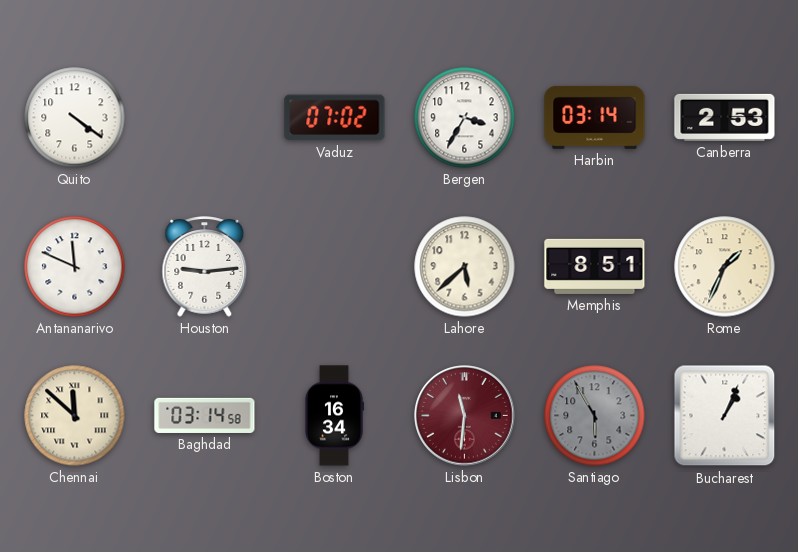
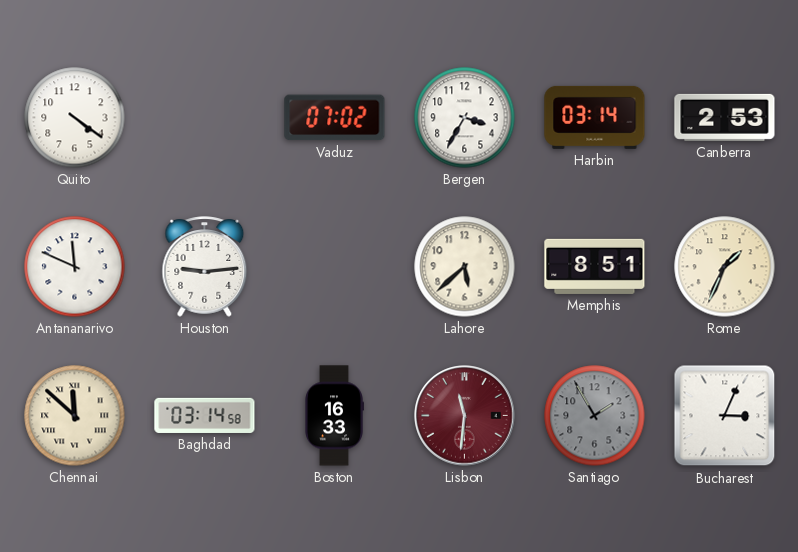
Boston: 16:34 -> 16:33 (334, 416)
Santiago: 5:55 -> 1:55 (595, 416)
Bucharest: 1:04 -> 3:04 (725, 416)
